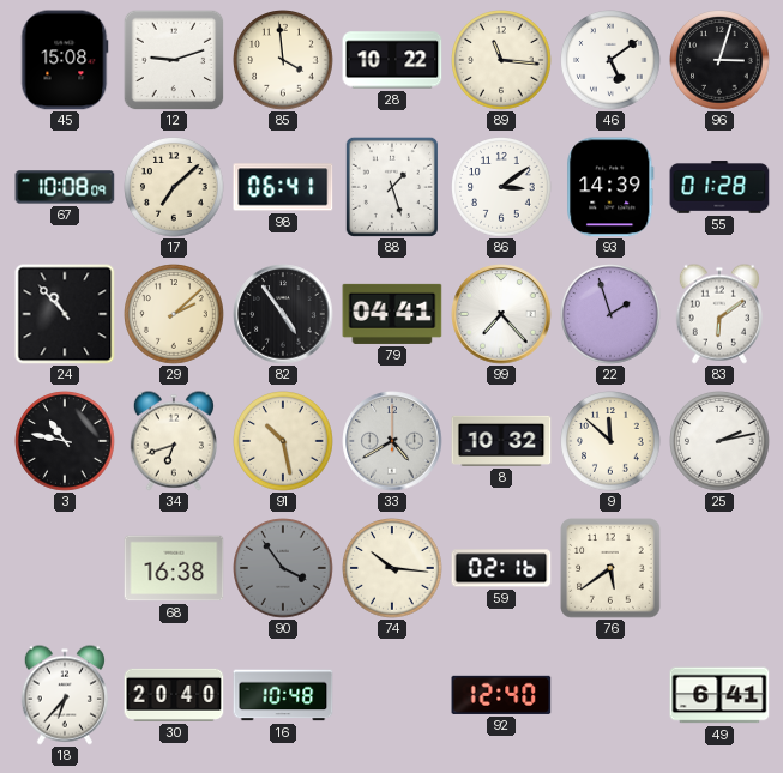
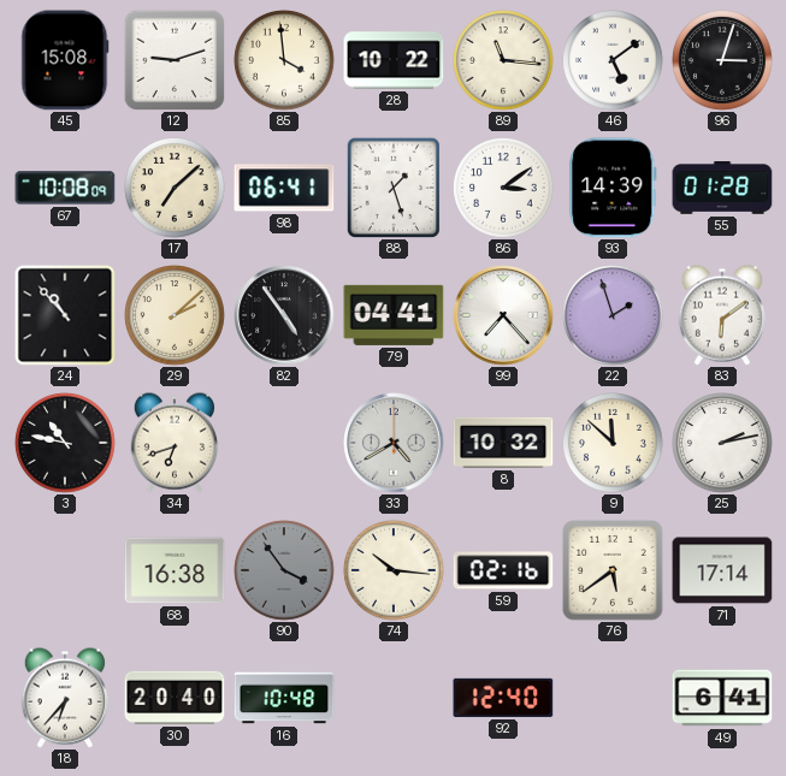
91: 10:28 -> none (283, 441)
71: none -> 17:14 (722, 570)
